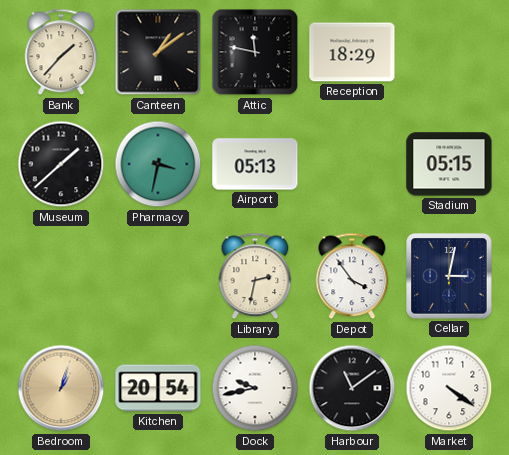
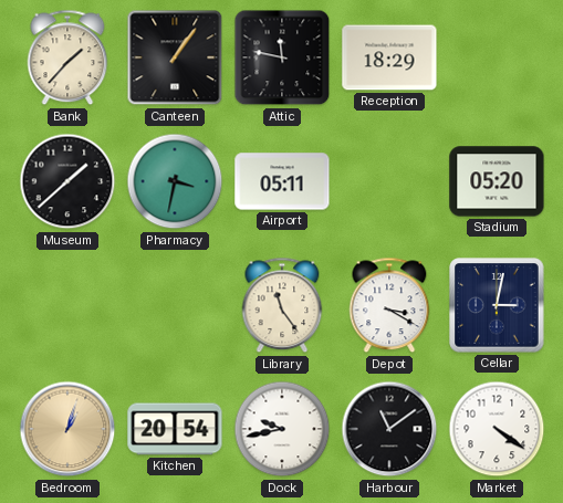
Canteen: 1:09 -> 1:06 (175, 57)
Airport: 05:13 -> 05:11 (282, 181)
Stadium: 05:15 -> 05:20 (497, 181)
Library: 2:32 -> 11:24 (282, 305)
Depot: 3:54 -> 3:20 (389, 305)
